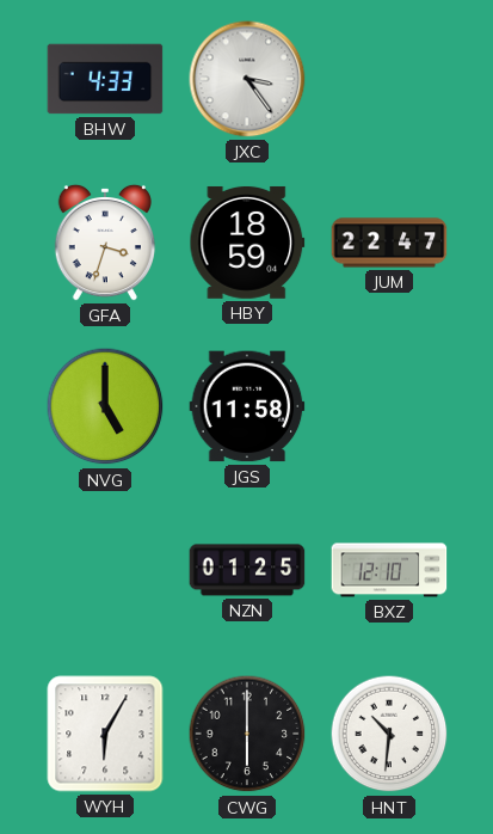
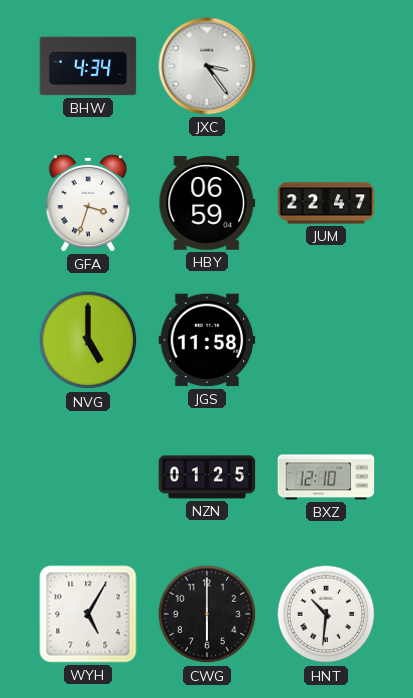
BHW: 4:33 -> 4:34 (88, 66)
HBY: 18:59 -> 06:59 (207, 203)
WYH: 6:05 -> 5:05 (88, 614)
